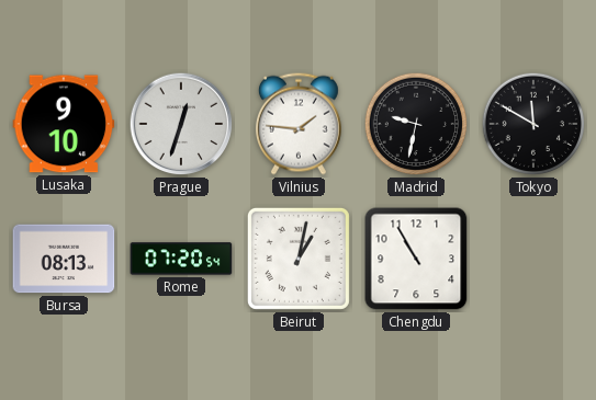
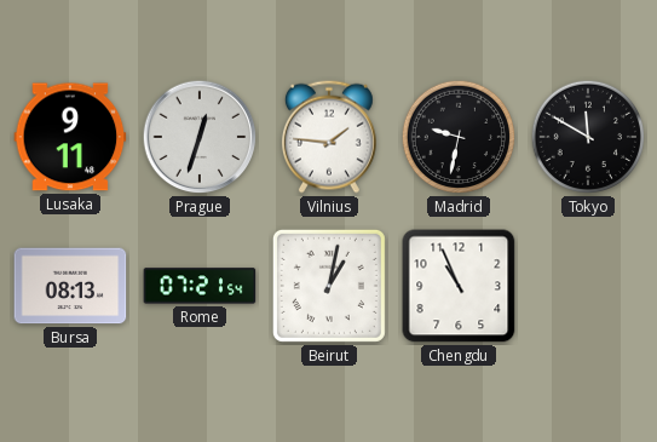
Lusaka: 9:10 -> 9:11 (70, 137)
Rome: 07:20 -> 07:21 (200, 286)
Chengdu: 10:55 -> 10:56 (459, 286)
